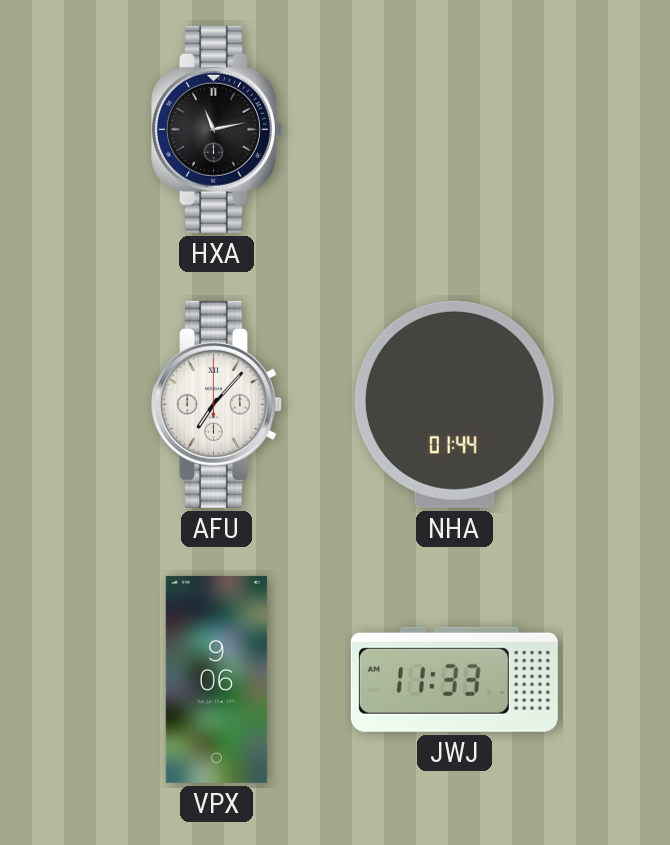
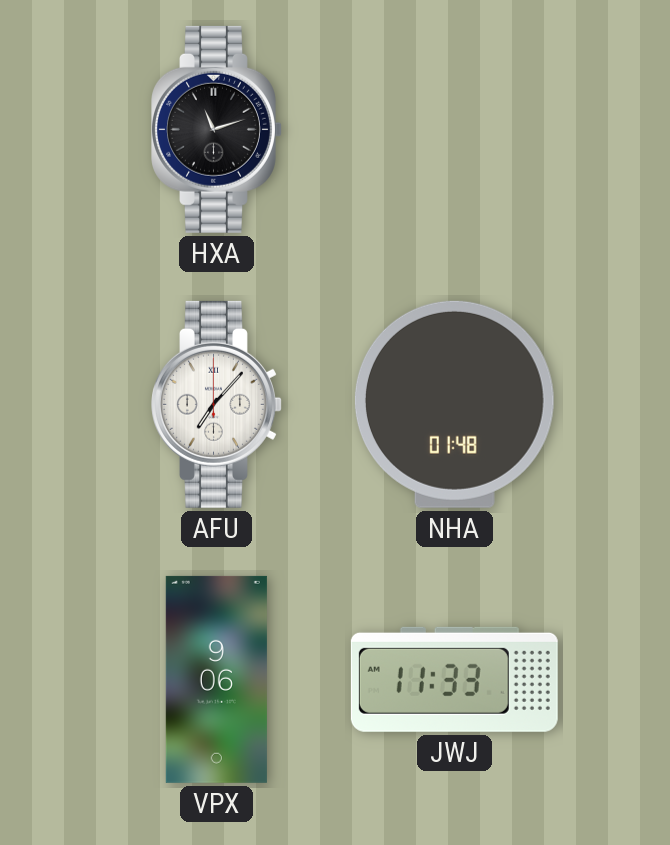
HXA: 11:13 -> 11:12 (217, 129)
NHA: 01:44 -> 01:48 (454, 404)
